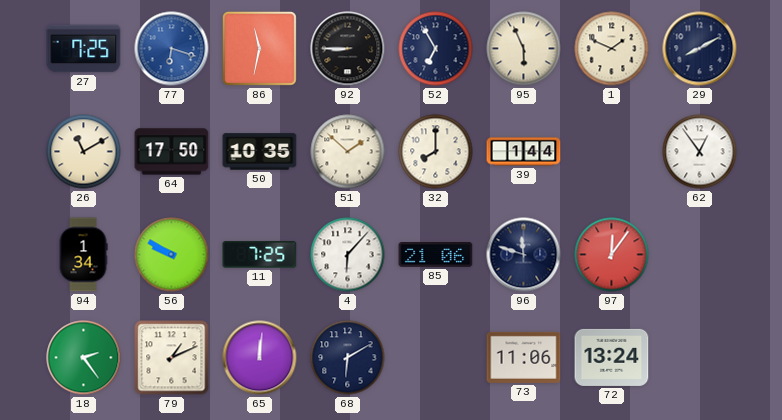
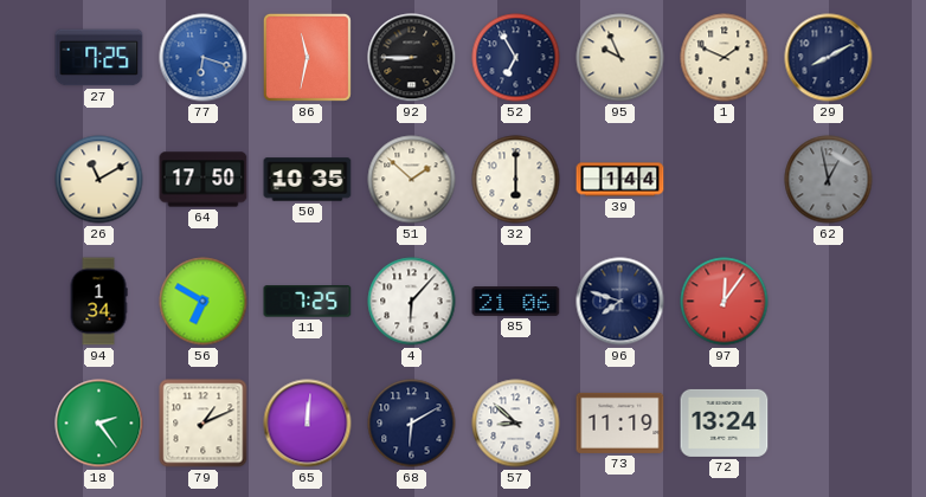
95: 5:56 -> 9:56 (620, 58)
32: 8:00 -> 6:00 (516, 180)
62: 12:54 -> 12:58 (829, 180)
62 dial: white -> grey (829, 180)
56: 9:50 -> 6:50 (204, 302)
96: 11:48 -> 7:48 (620, 302)
57: none -> 8:52 (516, 424)
73: 11:06 -> 11:19 (620, 422)
